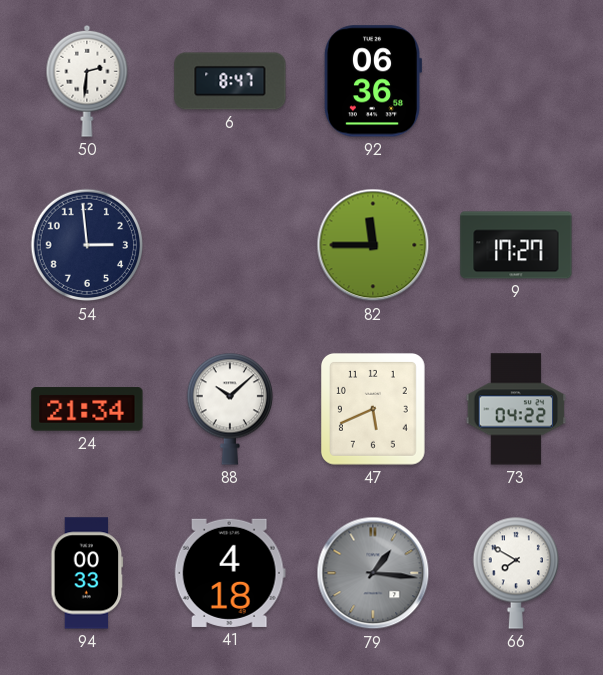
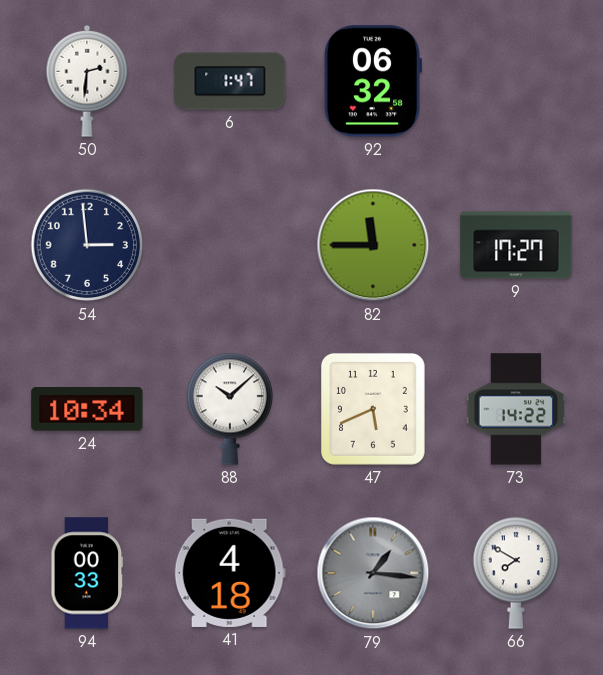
6: 8:47 -> 1:47 (230, 81)
92: 06:36 -> 06:32 (373, 81)
24: 21:34 -> 10:34 (87, 409)
73: 04:22 -> 14:22 (516, 409)
